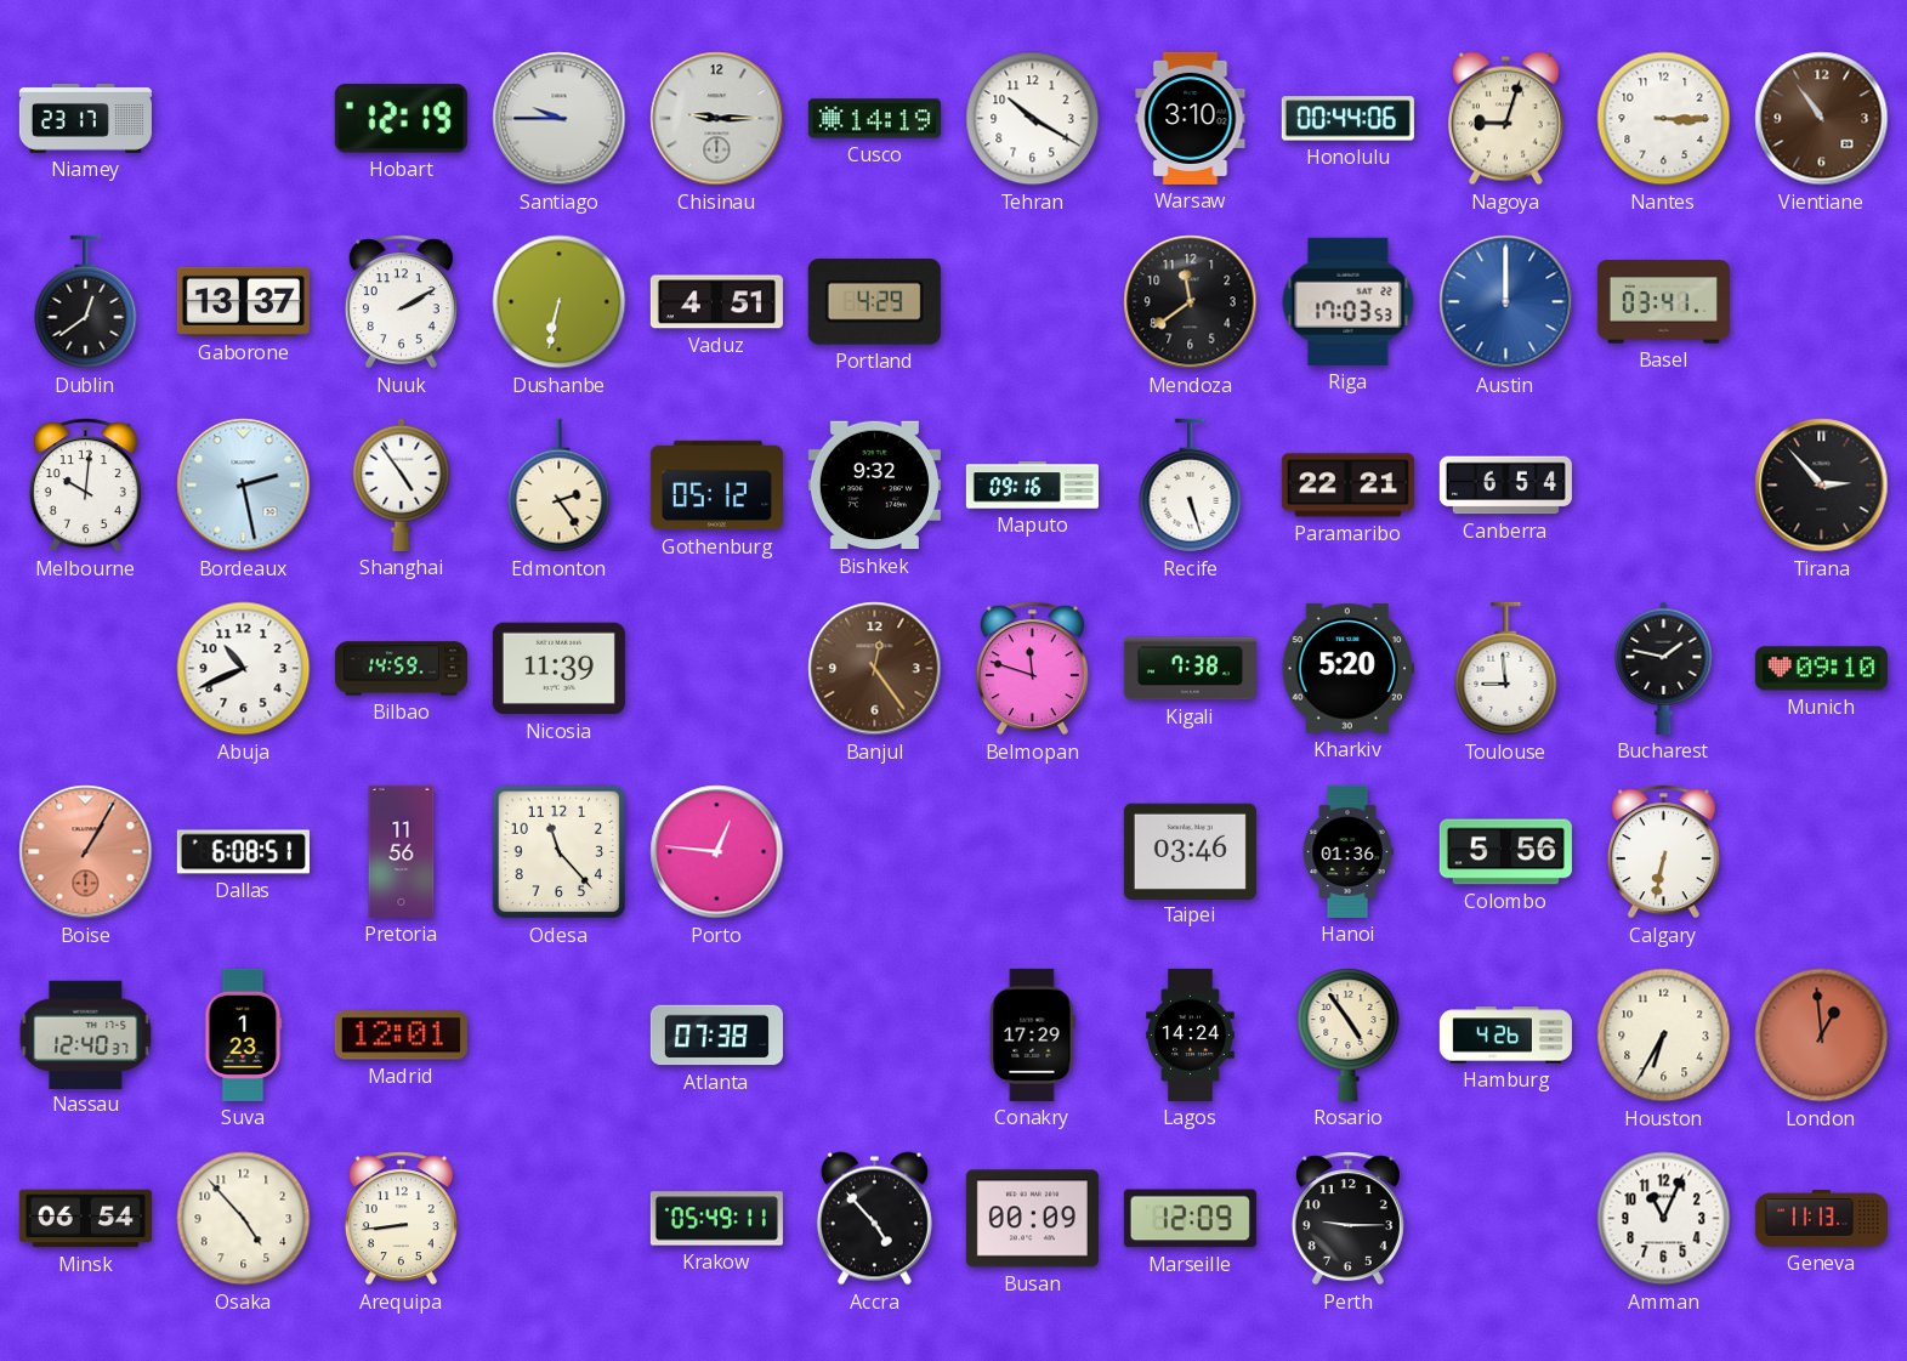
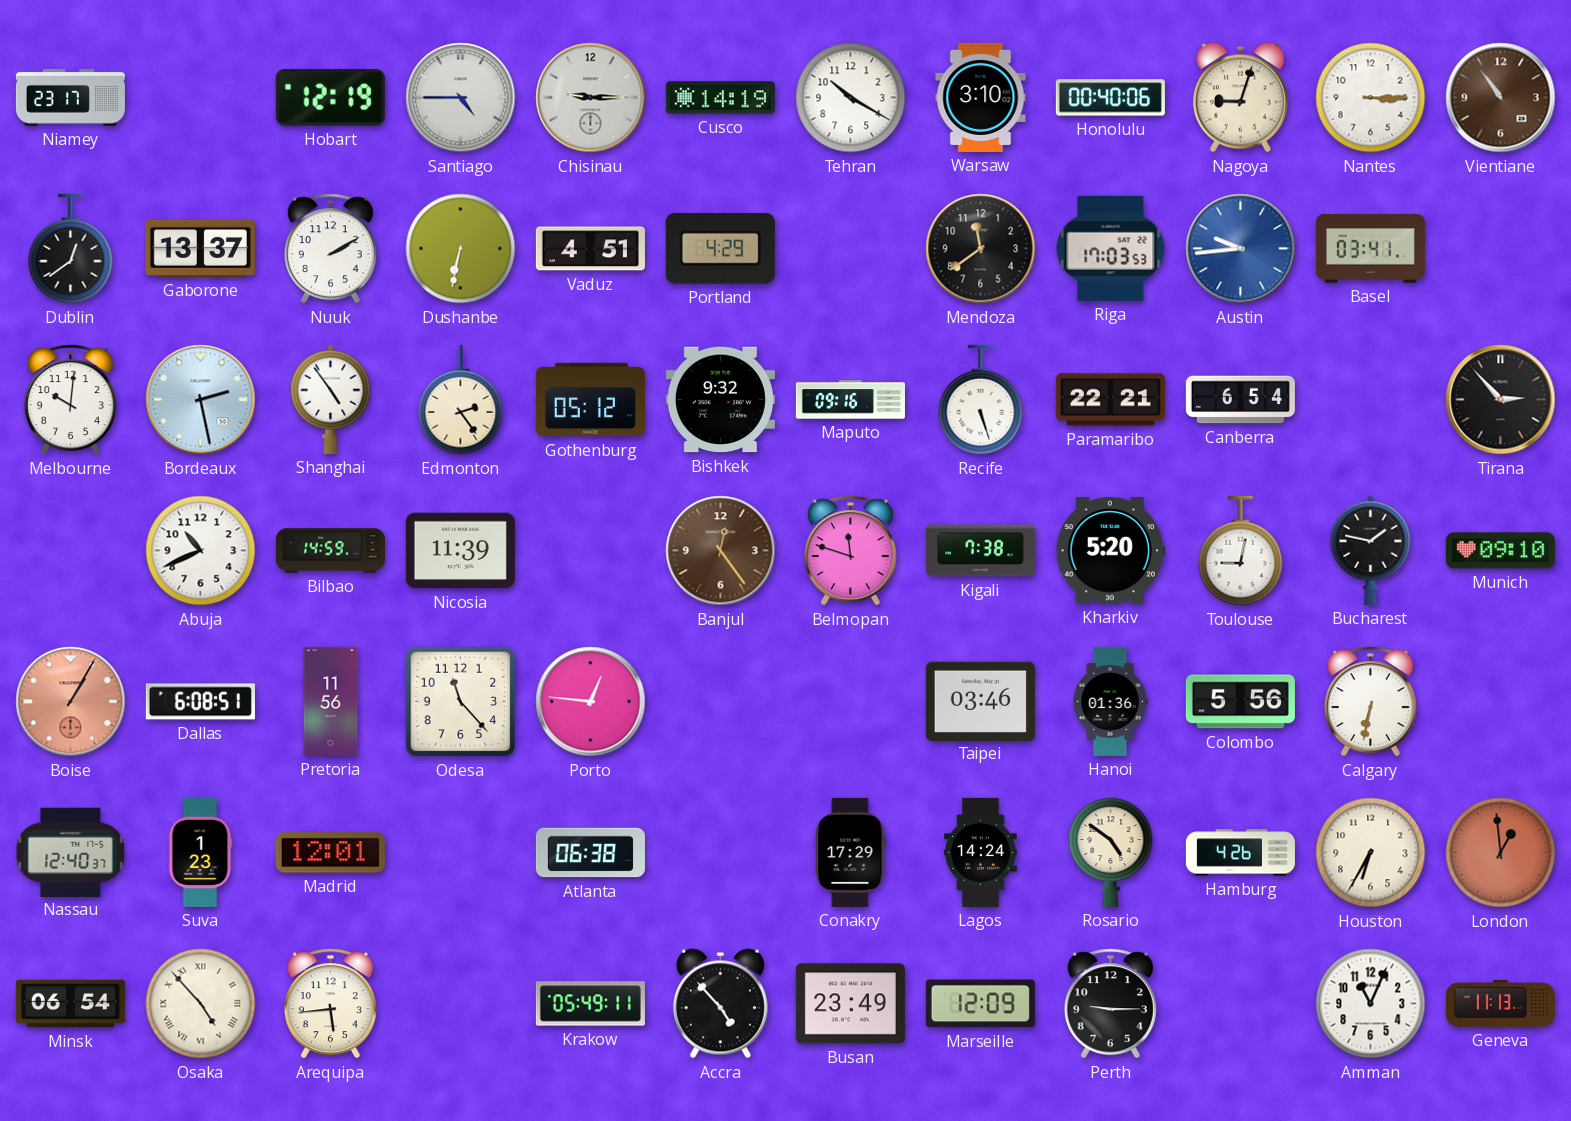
Santiago: 9:45 -> 4:45 (461, 98)
Honolulu: 00:44 -> 00:40 (1110, 98)
Austin: 12:00 -> 9:44 (1241, 249)
Toulouse: 8:59 -> 9:02 (1241, 551)
Atlanta: 07:38 -> 06:38 (590, 853)
Rosario: 4:54 -> 4:51 (1111, 852)
Osaka numerals: Arabic -> Roman (201, 1004)
Arequipa: 8:44 -> 5:44 (330, 1004)
Busan: 00:09 -> 23:49 (850, 1004)
